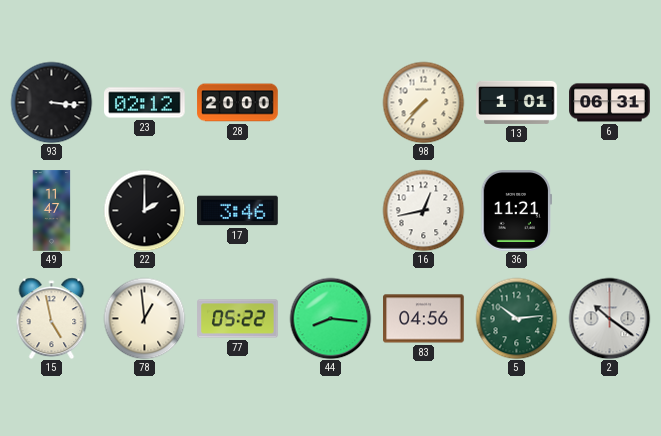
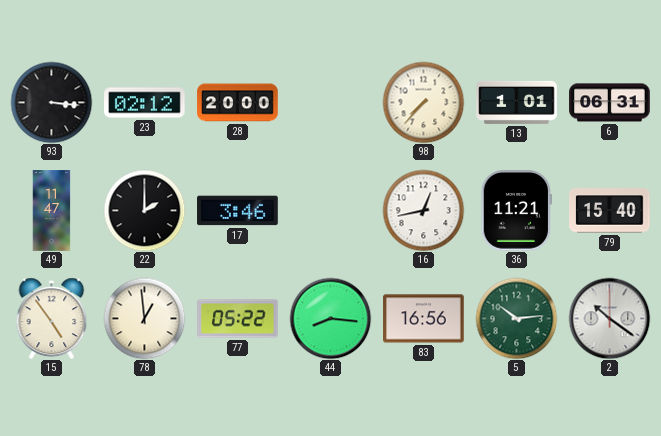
79: none -> 15:40 (610, 211)
15: 4:58 -> 4:54 (52, 318)
83: 04:56 -> 16:56 (424, 319)
